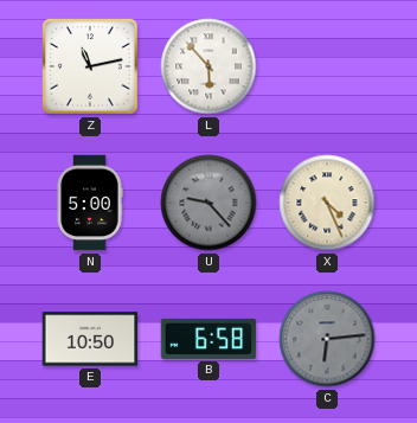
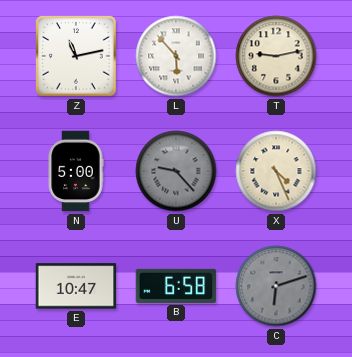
T: none -> 9:13 (276, 56)
E: 10:50 -> 10:47 (76, 286)
C: 6:14 -> 6:12 (276, 286)
